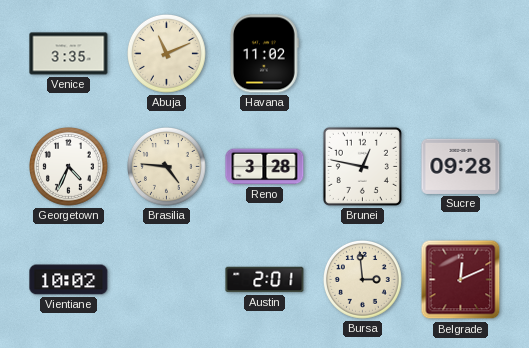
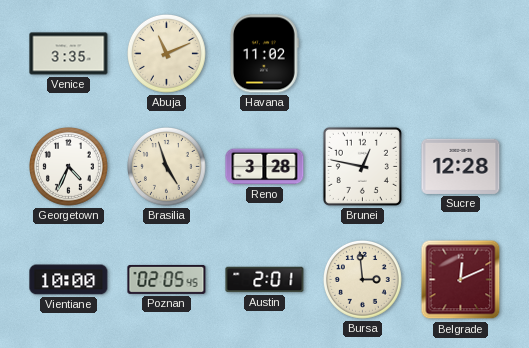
Brasilia: 4:46 -> 4:57 (167, 167)
Sucre: 09:28 -> 12:28 (461, 166)
Vientiane: 10:02 -> 10:00 (69, 280)
Poznan: none -> 02:05 (167, 279)
